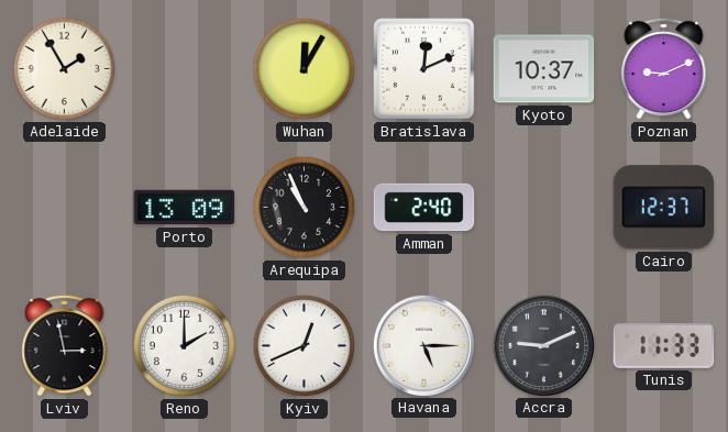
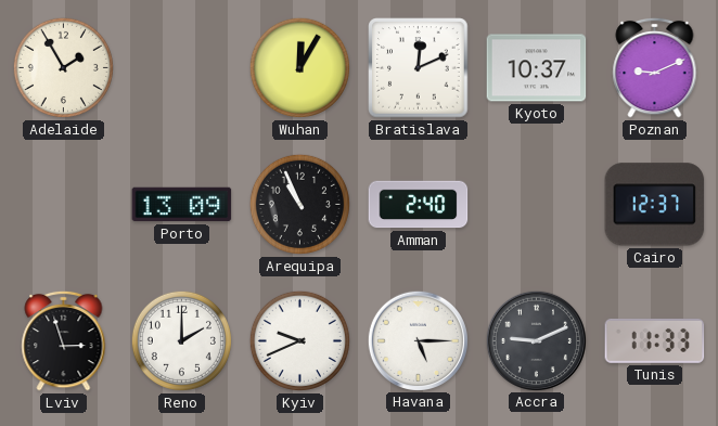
Lviv: 2:58 -> 2:57 (64, 340)
Kyiv: 12:41 -> 9:41 (299, 340)
